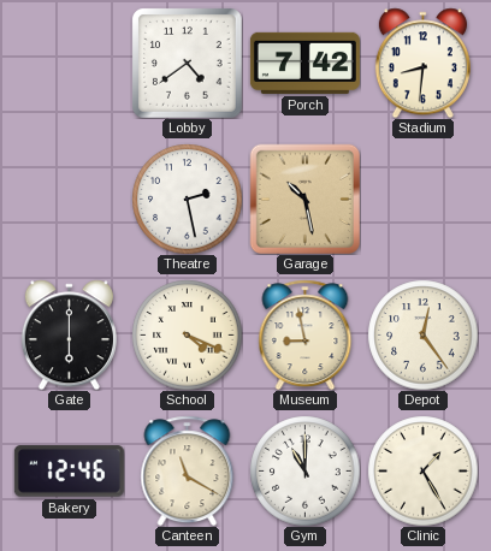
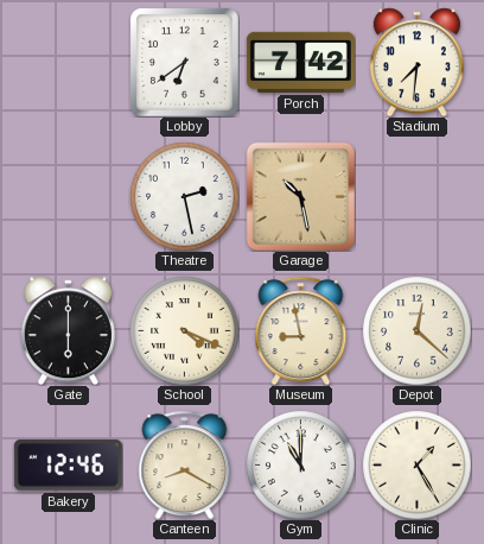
Lobby: 4:39 -> 6:39 (185, 63)
Stadium: 8:31 -> 7:31 (416, 62)
Depot: 12:24 -> 12:22 (416, 330)
Canteen: 11:20 -> 8:20 (185, 464)
